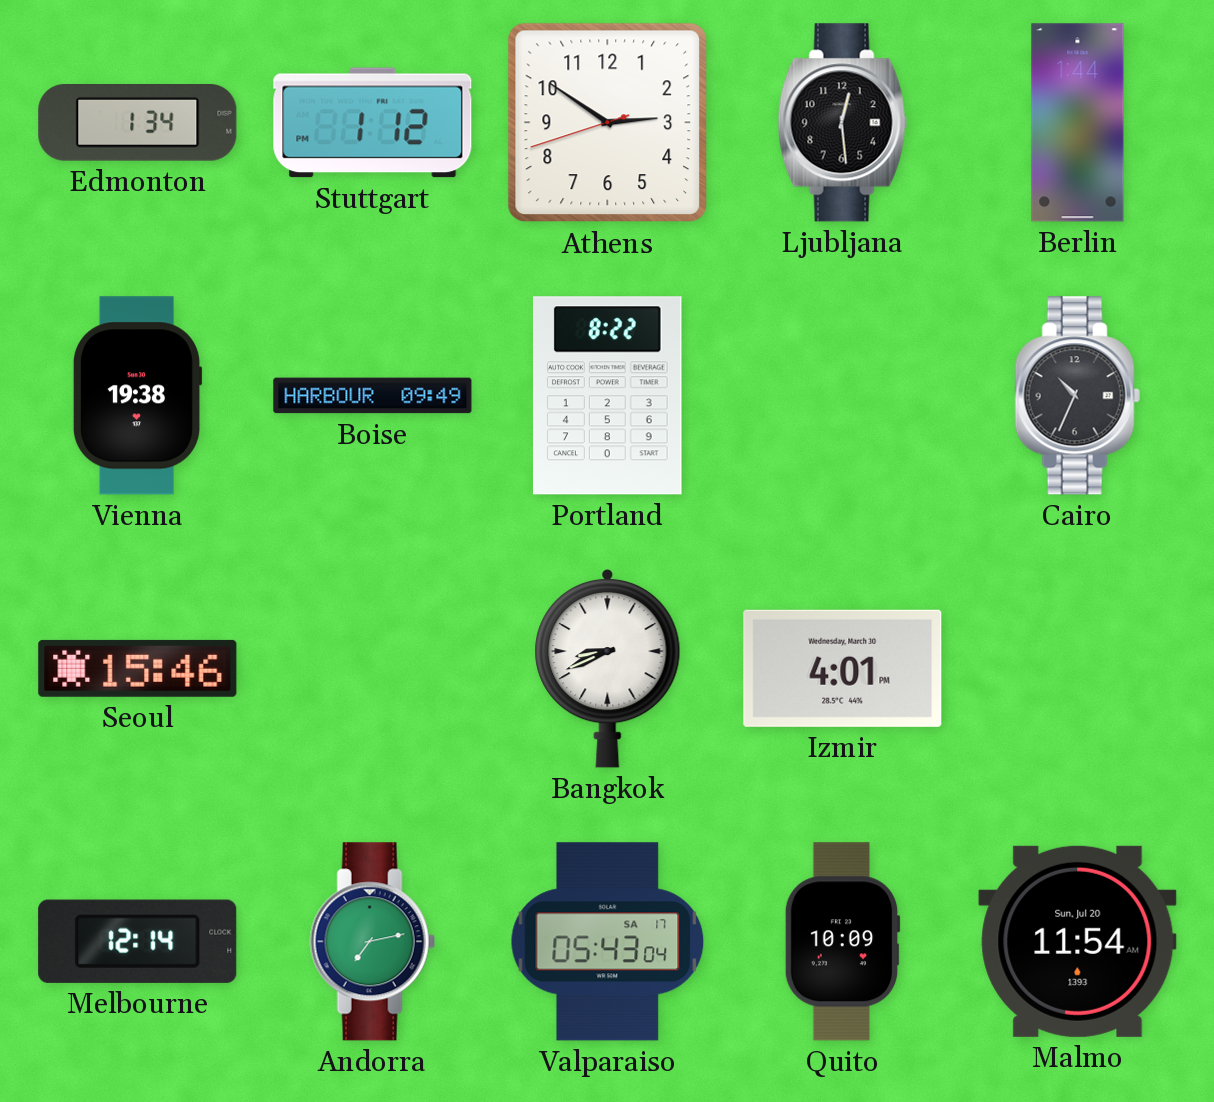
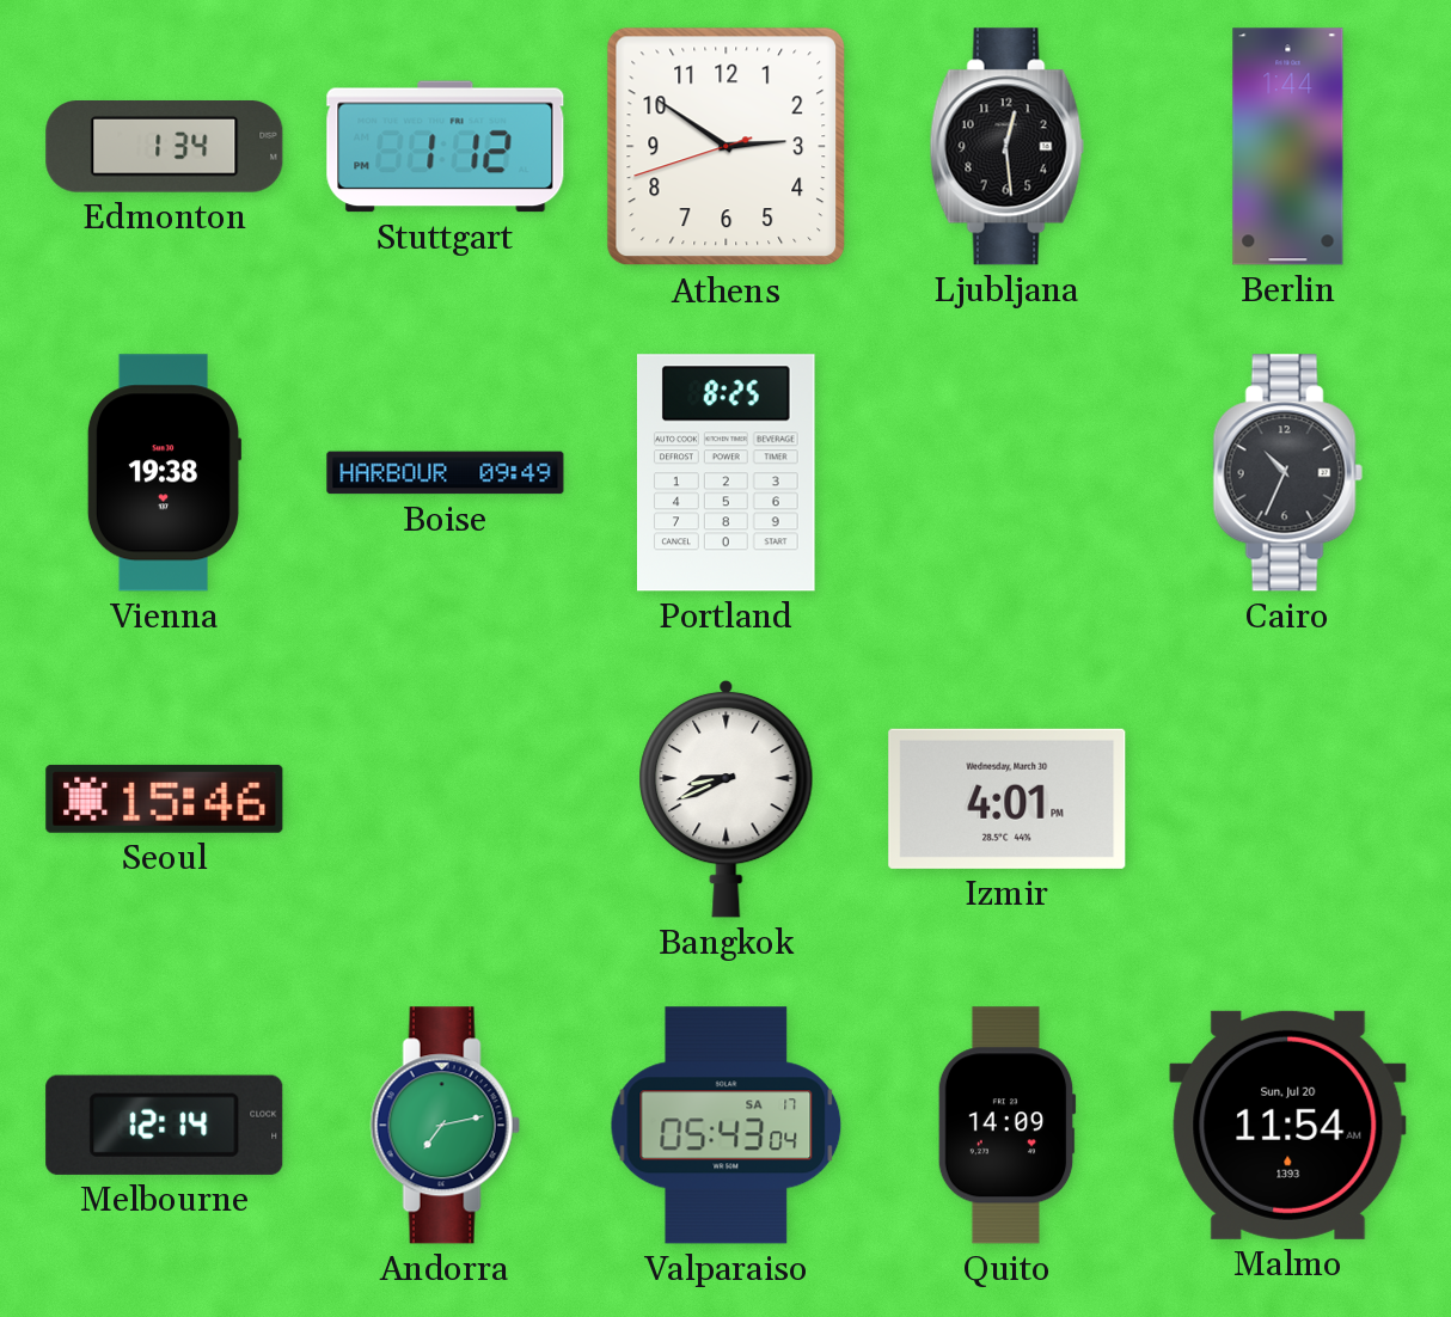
Portland: 8:22 -> 8:25 (726, 473)
Quito: 10:09 -> 14:09 (1006, 1126)
